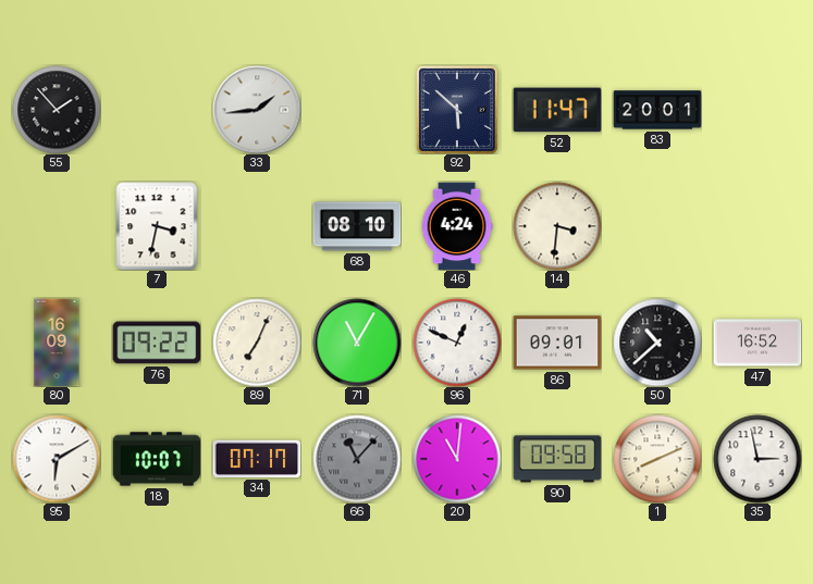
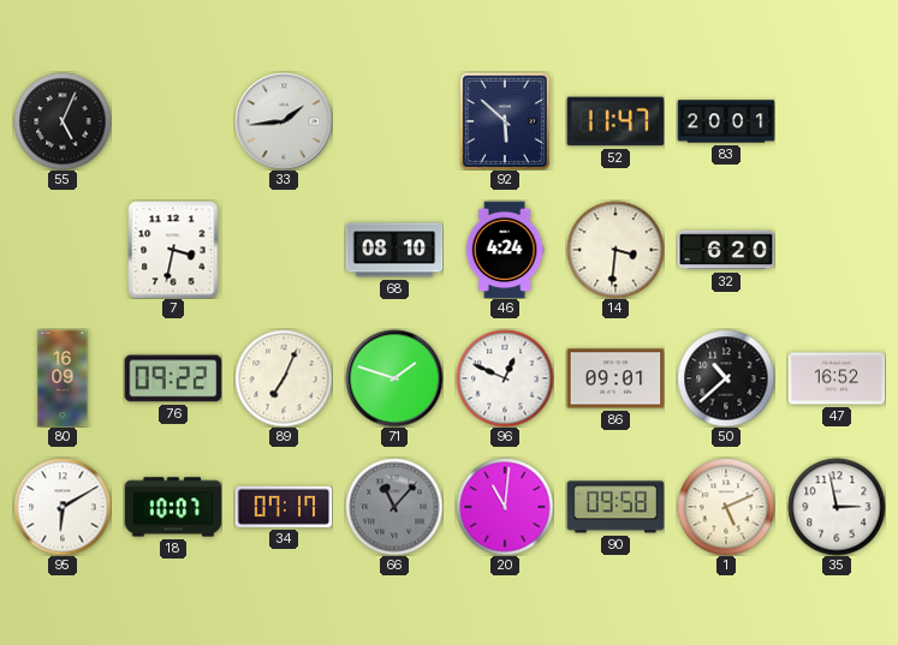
55: 1:53 -> 5:04 (63, 121)
32: none -> 6:20 (726, 250)
71: 11:05 -> 1:48 (394, 378)
1: 8:11 -> 5:11 (726, 507)
